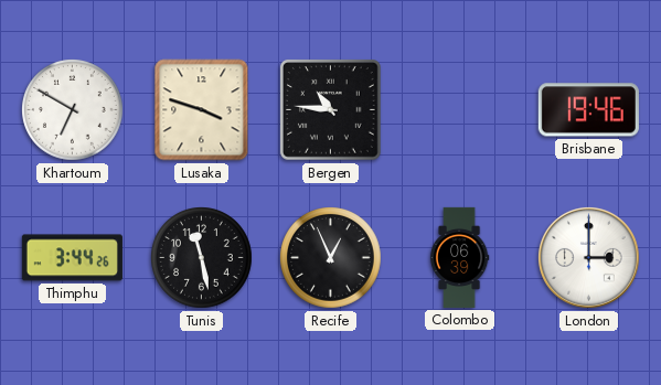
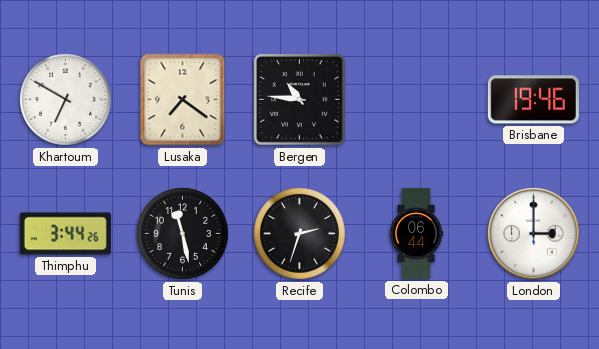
Lusaka: 3:48 -> 7:21 (183, 100)
Recife: 12:56 -> 2:33 (300, 234)
Colombo: 06:39 -> 06:44 (416, 233)
